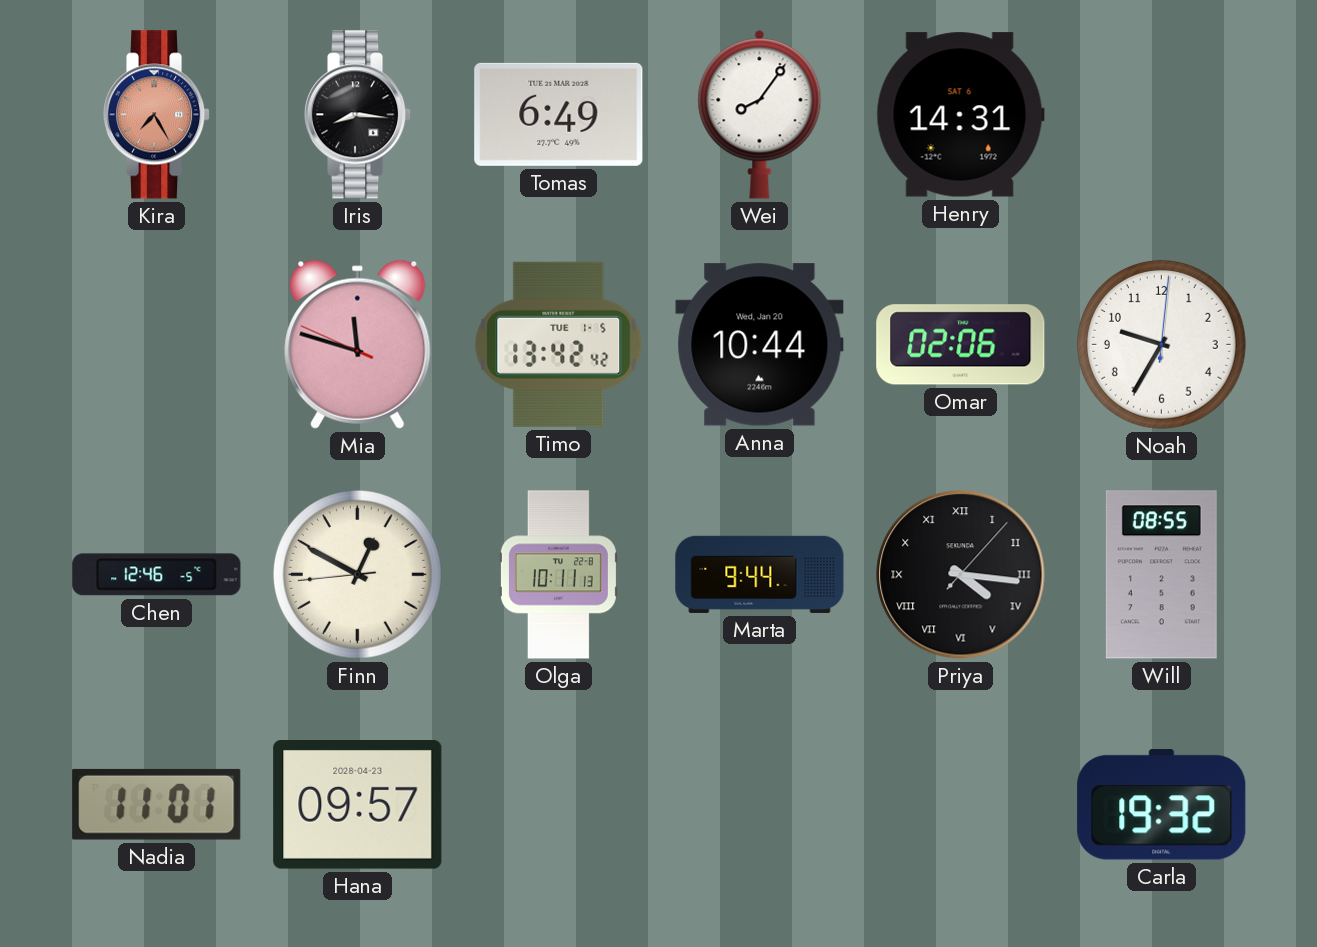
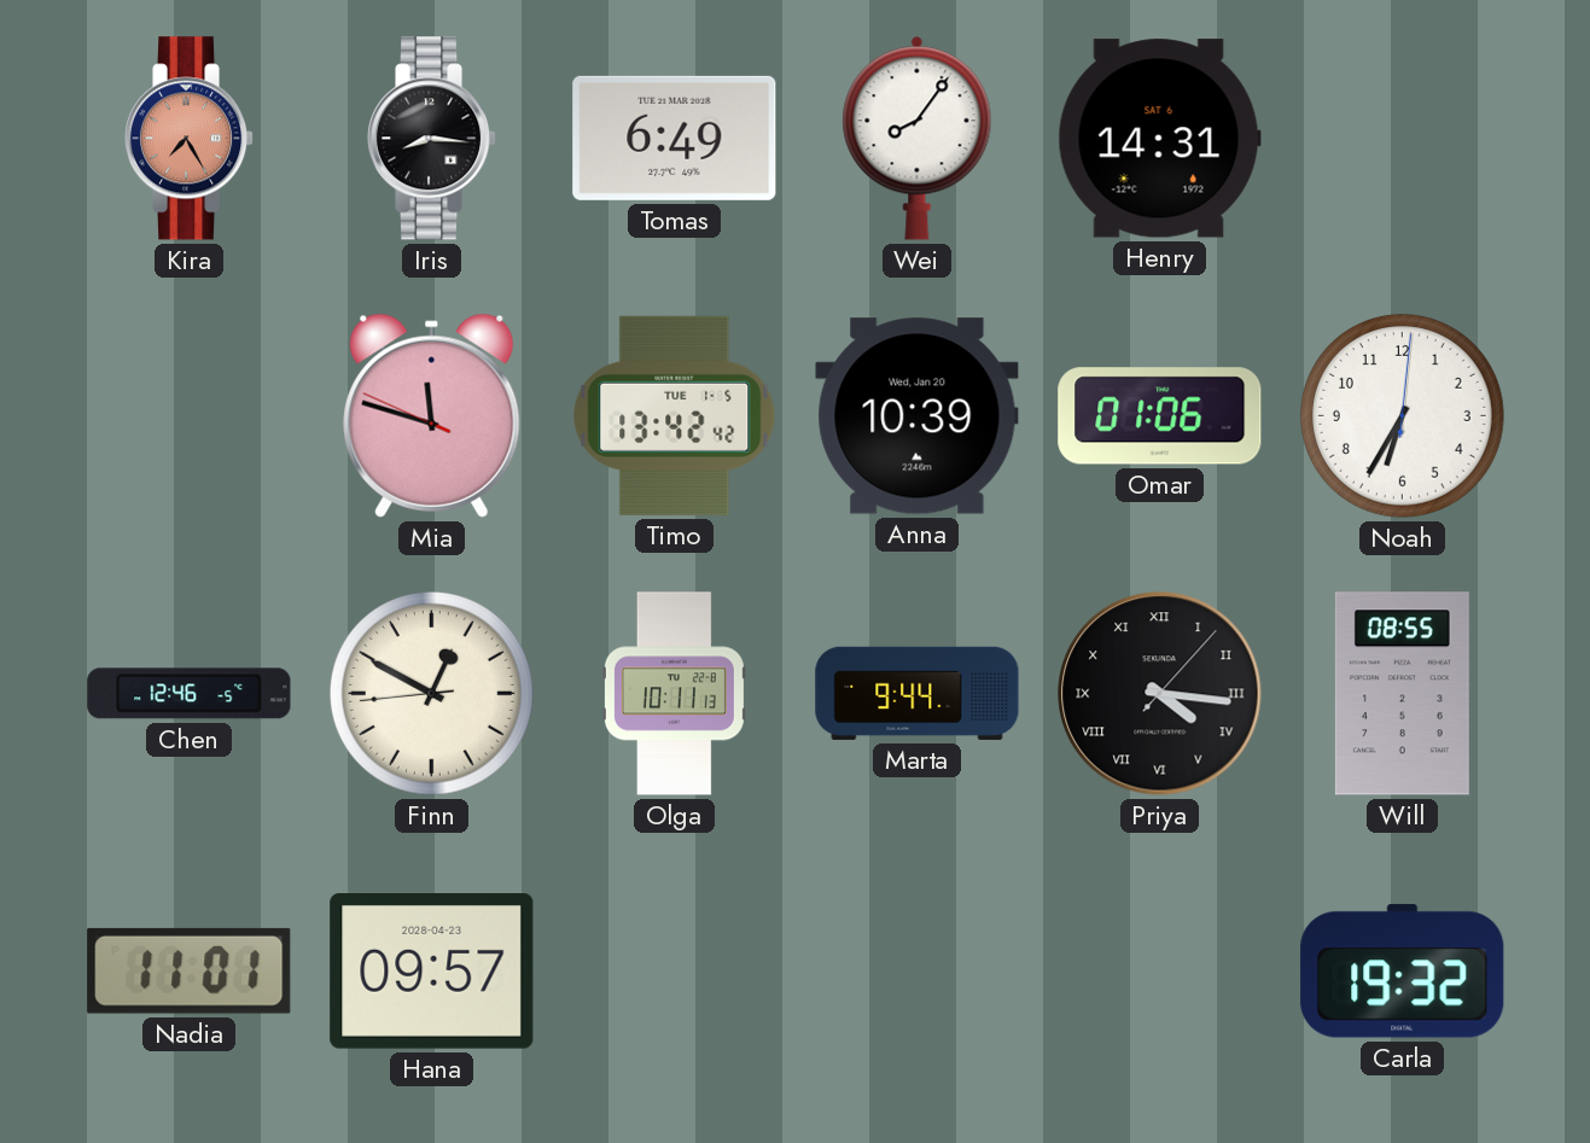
Anna: 10:44 -> 10:39 (918, 416)
Omar: 02:06 -> 01:06 (1160, 416)
Noah: 9:35 -> 6:35 (1402, 415)
